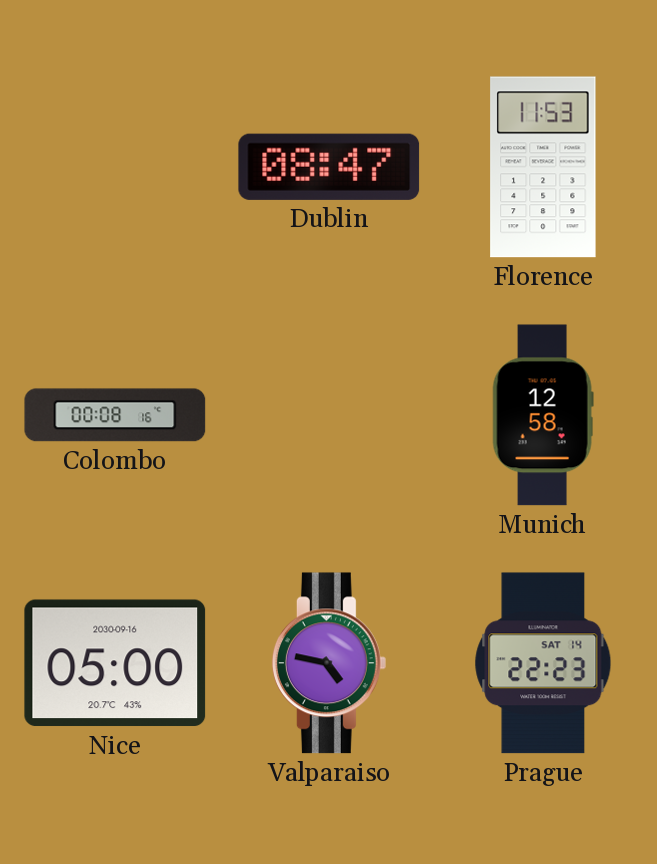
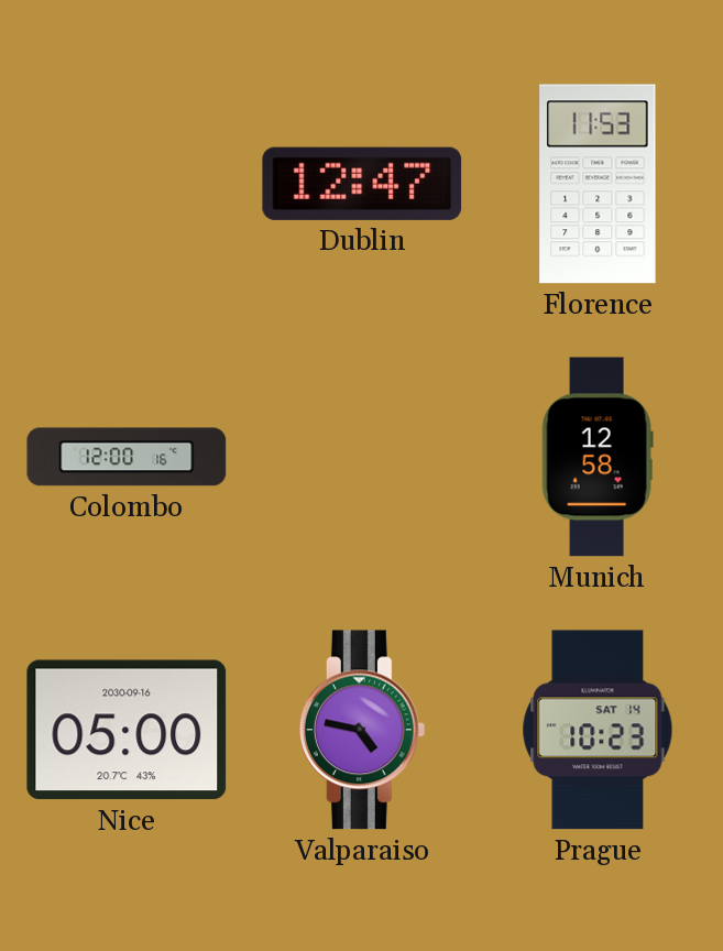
Dublin: 08:47 -> 12:47 (362, 184)
Colombo: 00:08 -> 12:00 (127, 457)
Prague: 22:23 -> 10:23 (598, 730)
